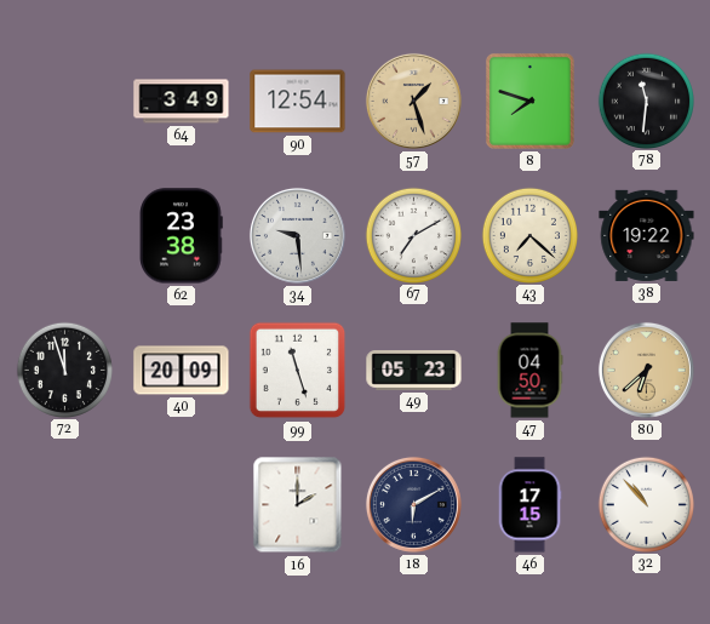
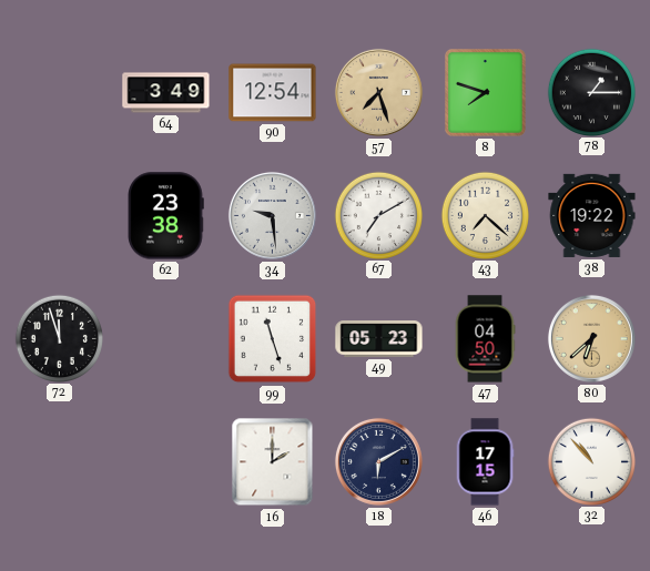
57: 1:27 -> 7:27 (378, 92)
78: 11:31 -> 1:15 (591, 92)
40: 20:09 -> none (182, 371)
